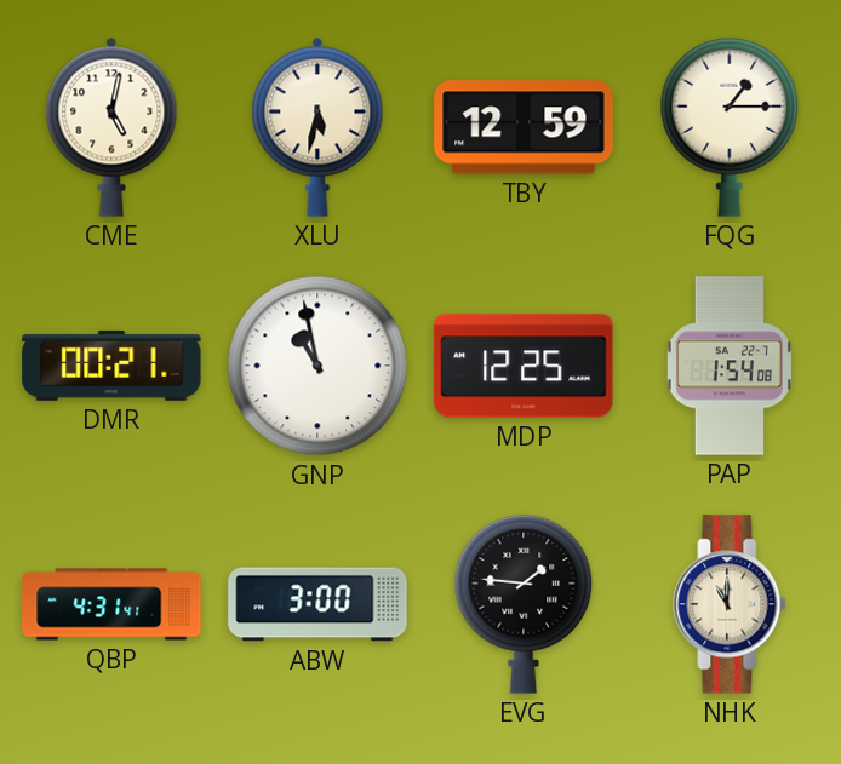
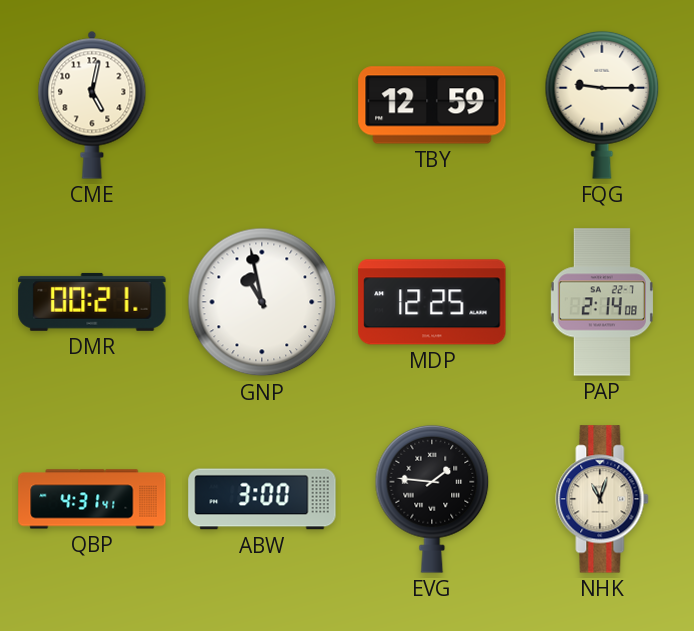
XLU: 5:32 -> none (317, 127)
FQG: 1:15 -> 9:15 (602, 105)
PAP: 1:54 -> 2:14 (602, 302)
NHK: 11:00 -> 11:03 (602, 499)
